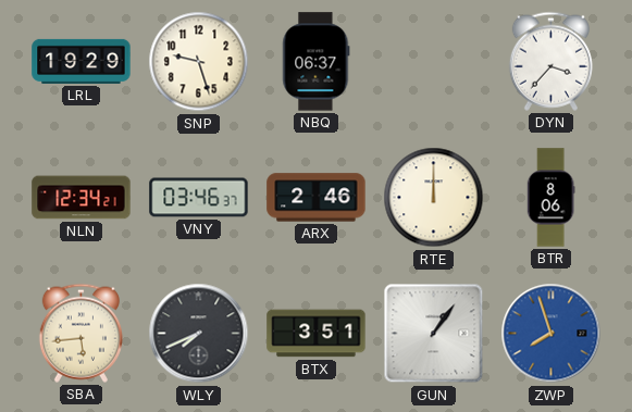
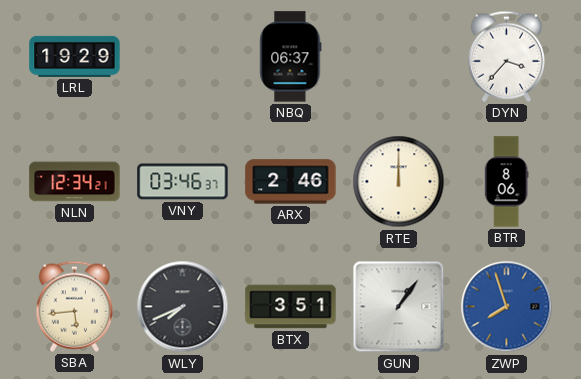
SNP: 9:27 -> none (199, 62)
